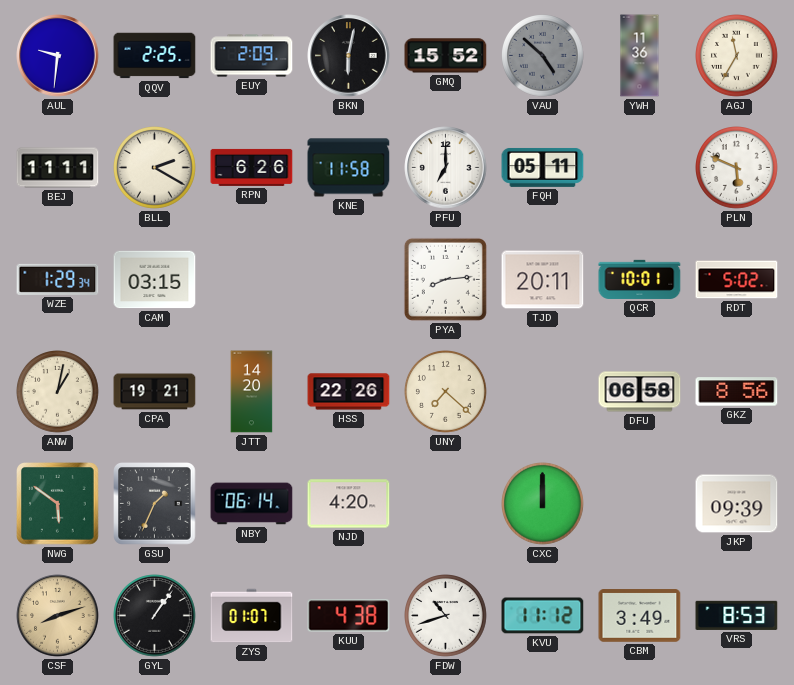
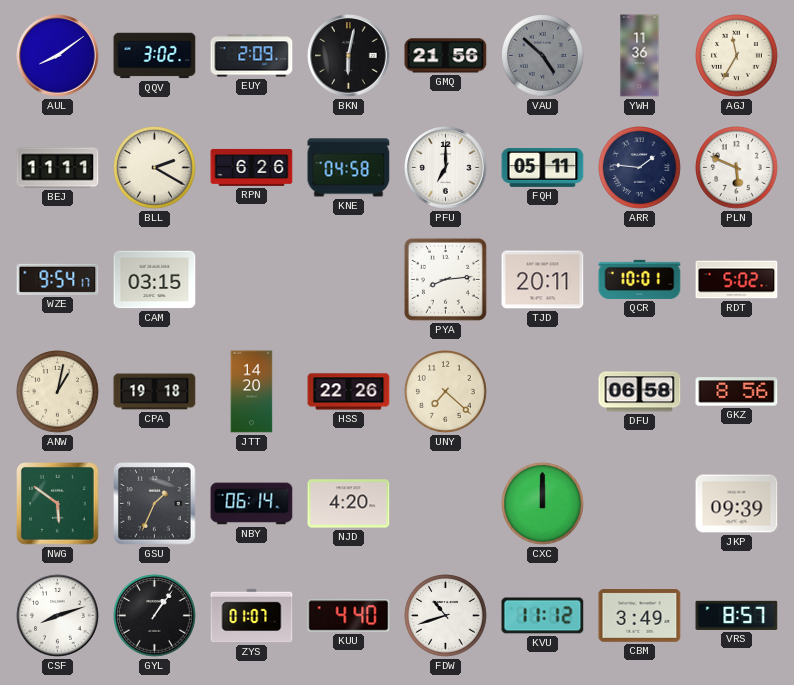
AUL: 9:31 -> 8:09 (58, 56)
QQV: 2:25 -> 3:02 (155, 56)
GMQ: 15:52 -> 21:56 (446, 56)
KNE: 11:58 -> 04:58 (349, 168)
ARR: none -> 1:46 (640, 168)
WZE: 1:29 -> 9:54 (58, 279)
CPA: 19:21 -> 19:18 (155, 392)
CSF dial: champagne -> white (58, 616)
KUU: 4:38 -> 4:40 (349, 616)
VRS: 8:53 -> 8:57 (737, 615)
